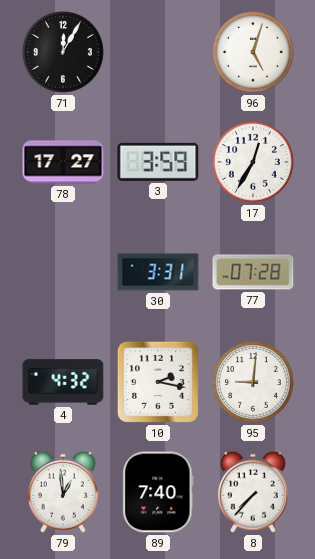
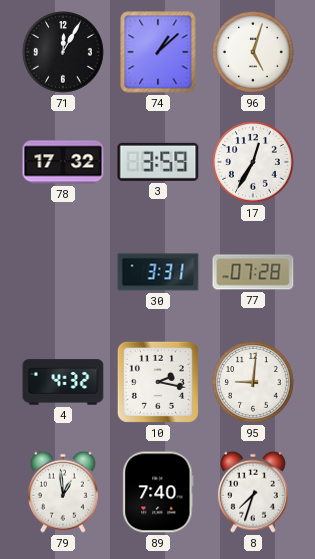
74: none -> 1:08 (158, 52)
78: 17:27 -> 17:32 (63, 162)
8: 7:37 -> 7:33 (253, 492)
